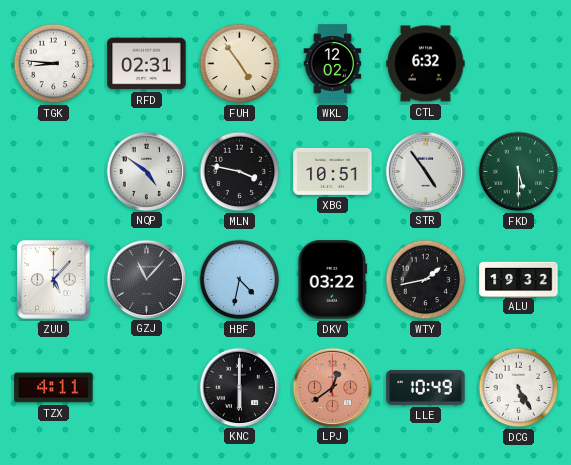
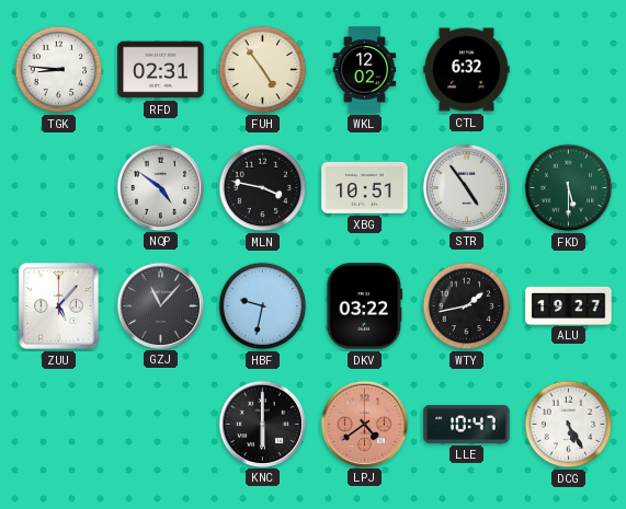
HBF: 4:32 -> 9:32 (263, 306)
ALU: 19:32 -> 19:27 (569, 305)
TZX: 4:11 -> none (54, 388)
LPJ: 12:39 -> 4:39 (364, 424)
LLE: 10:49 -> 10:47 (467, 424)
